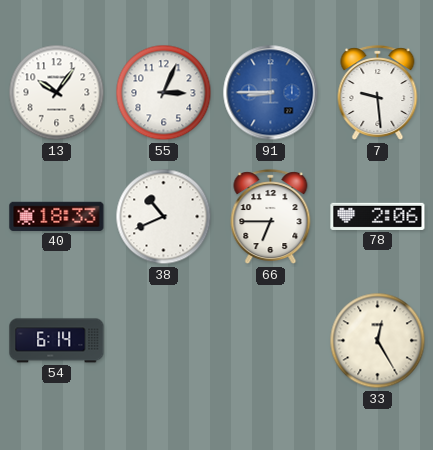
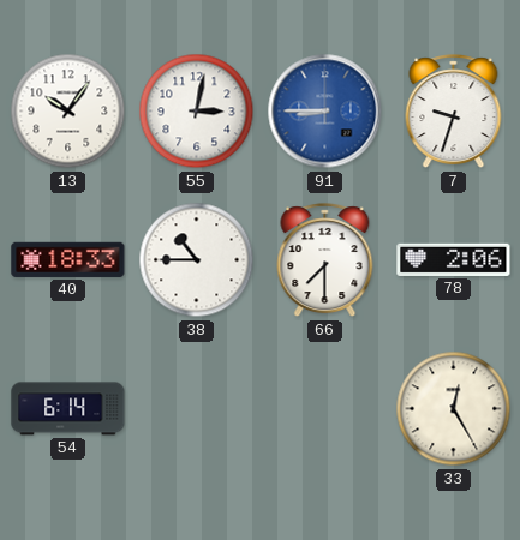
55: 3:04 -> 3:02 (197, 112)
7: 9:29 -> 9:33 (454, 112)
38: 10:41 -> 10:45 (197, 260)
66: 6:45 -> 7:30 (325, 260)
